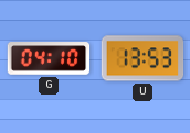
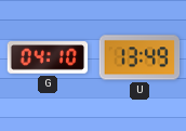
U: 13:53 -> 13:49 (139, 57)
